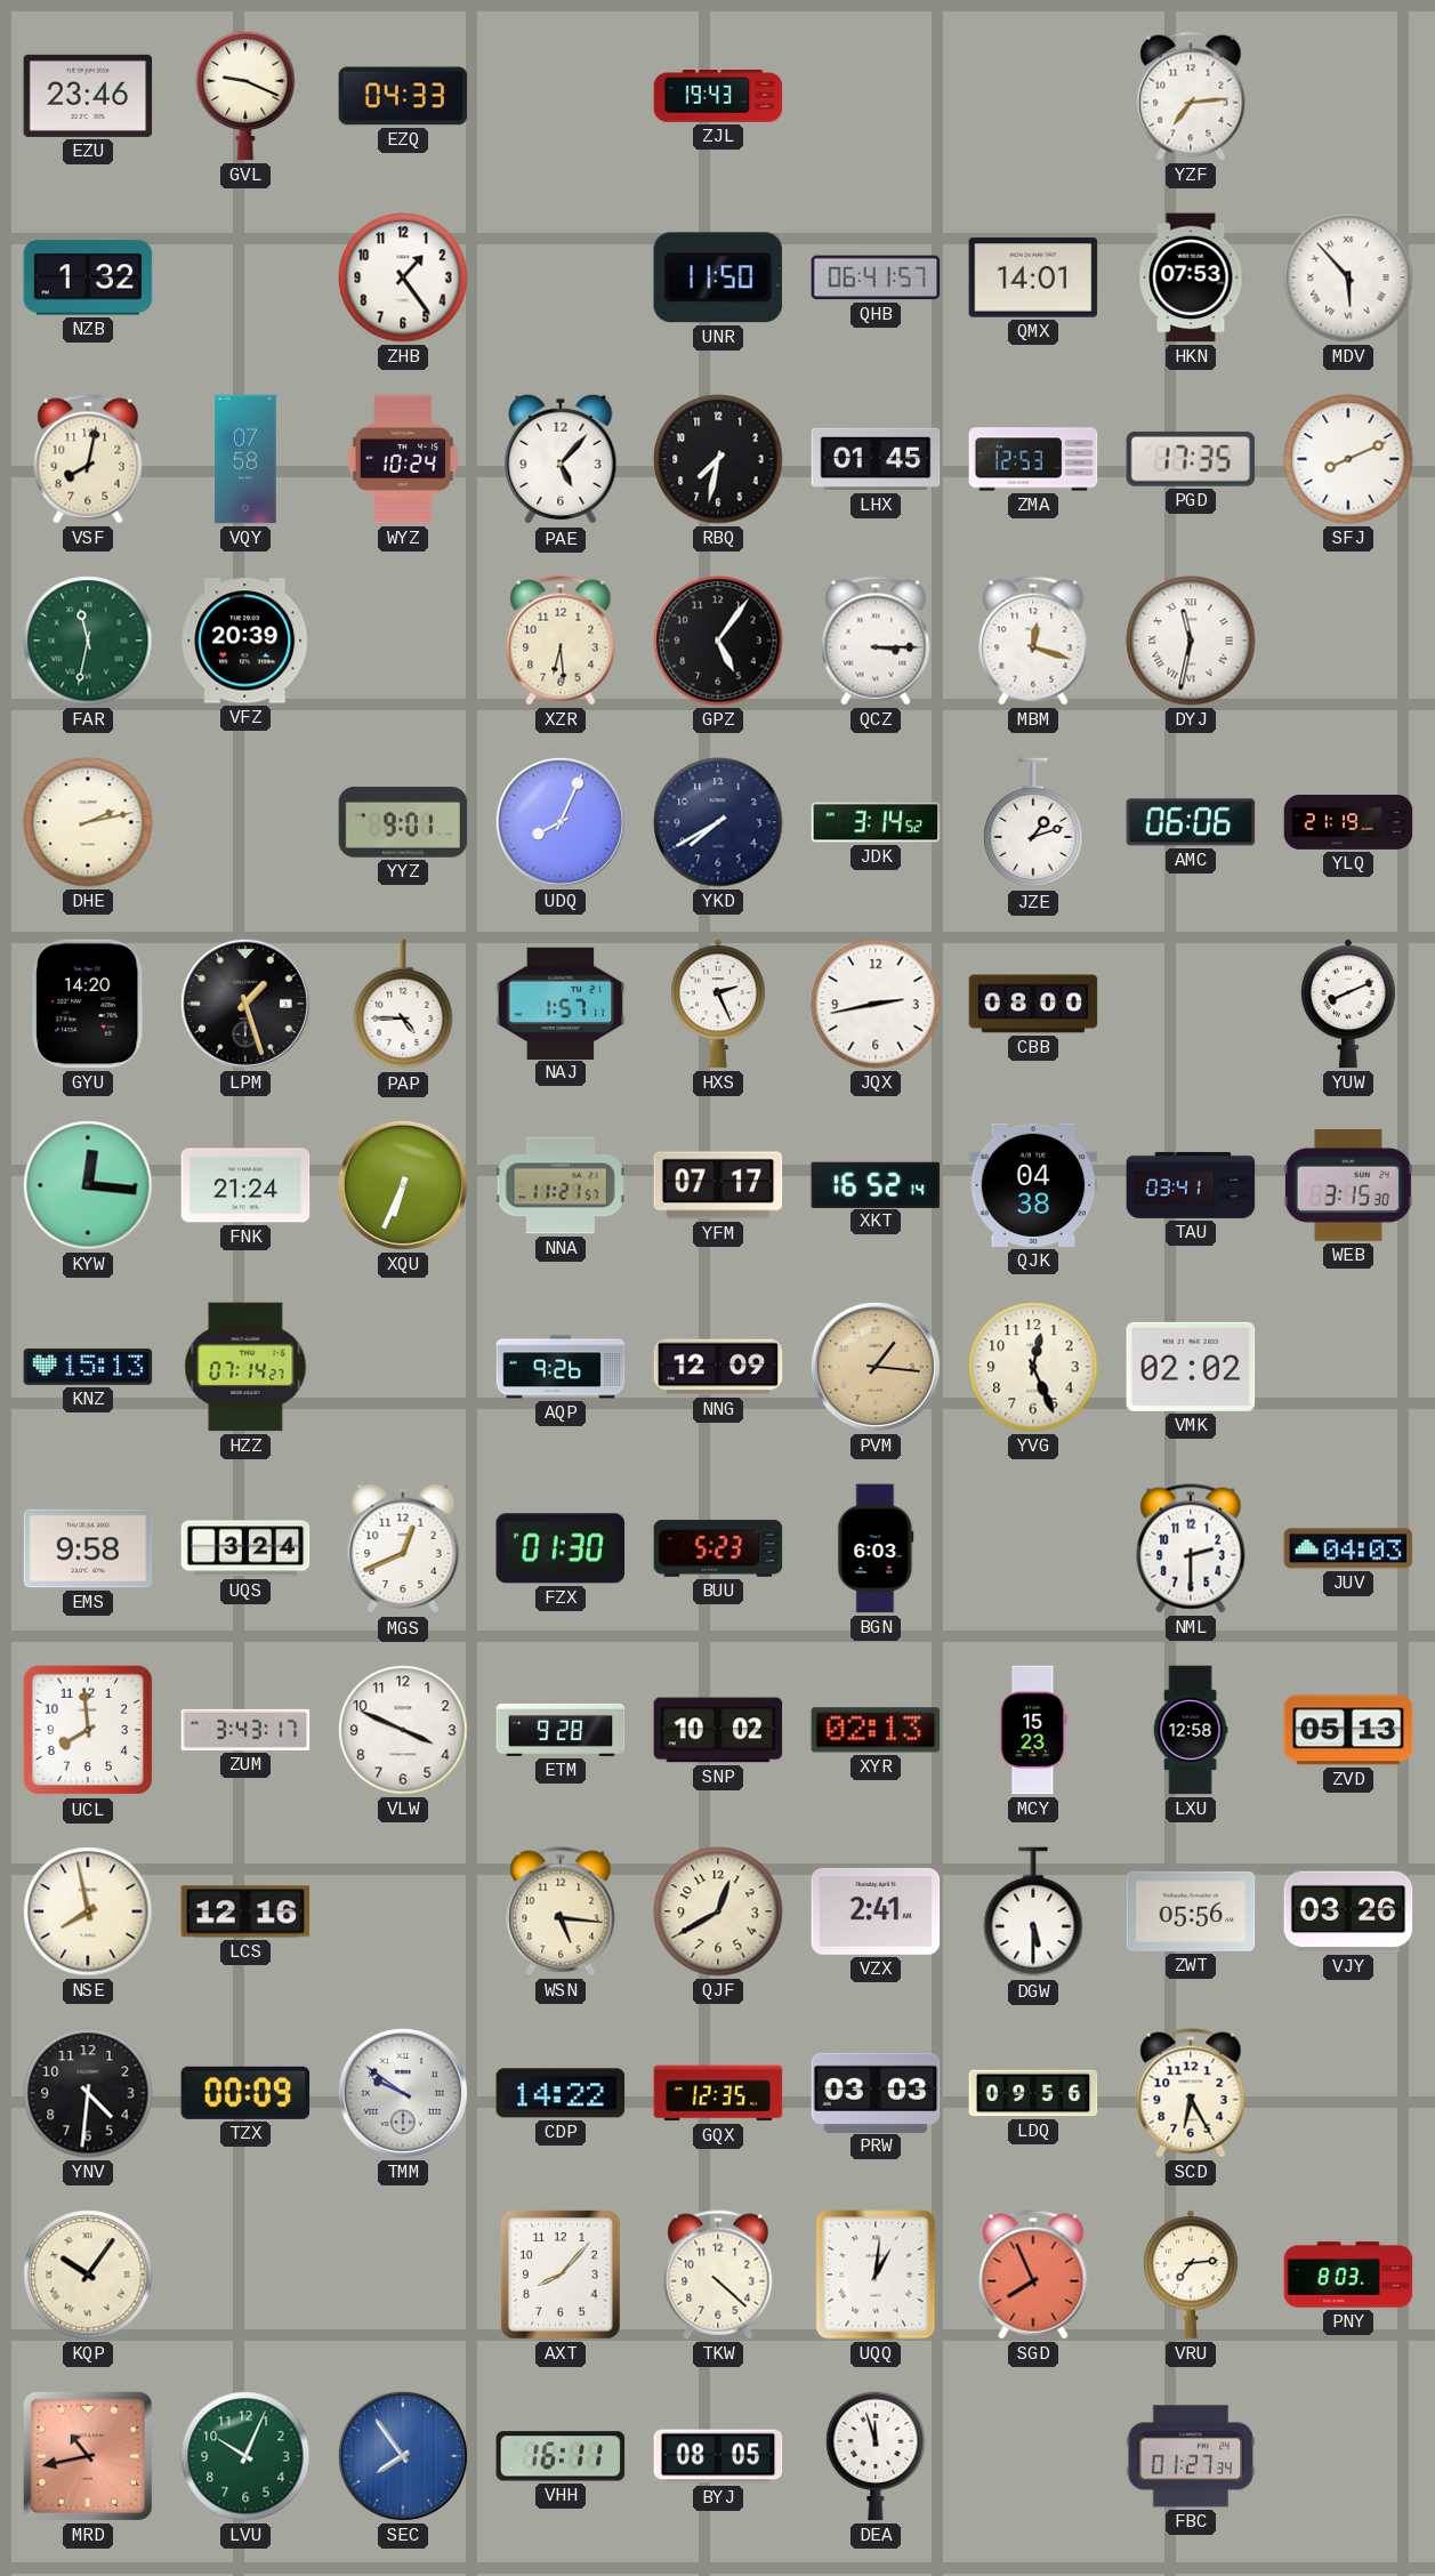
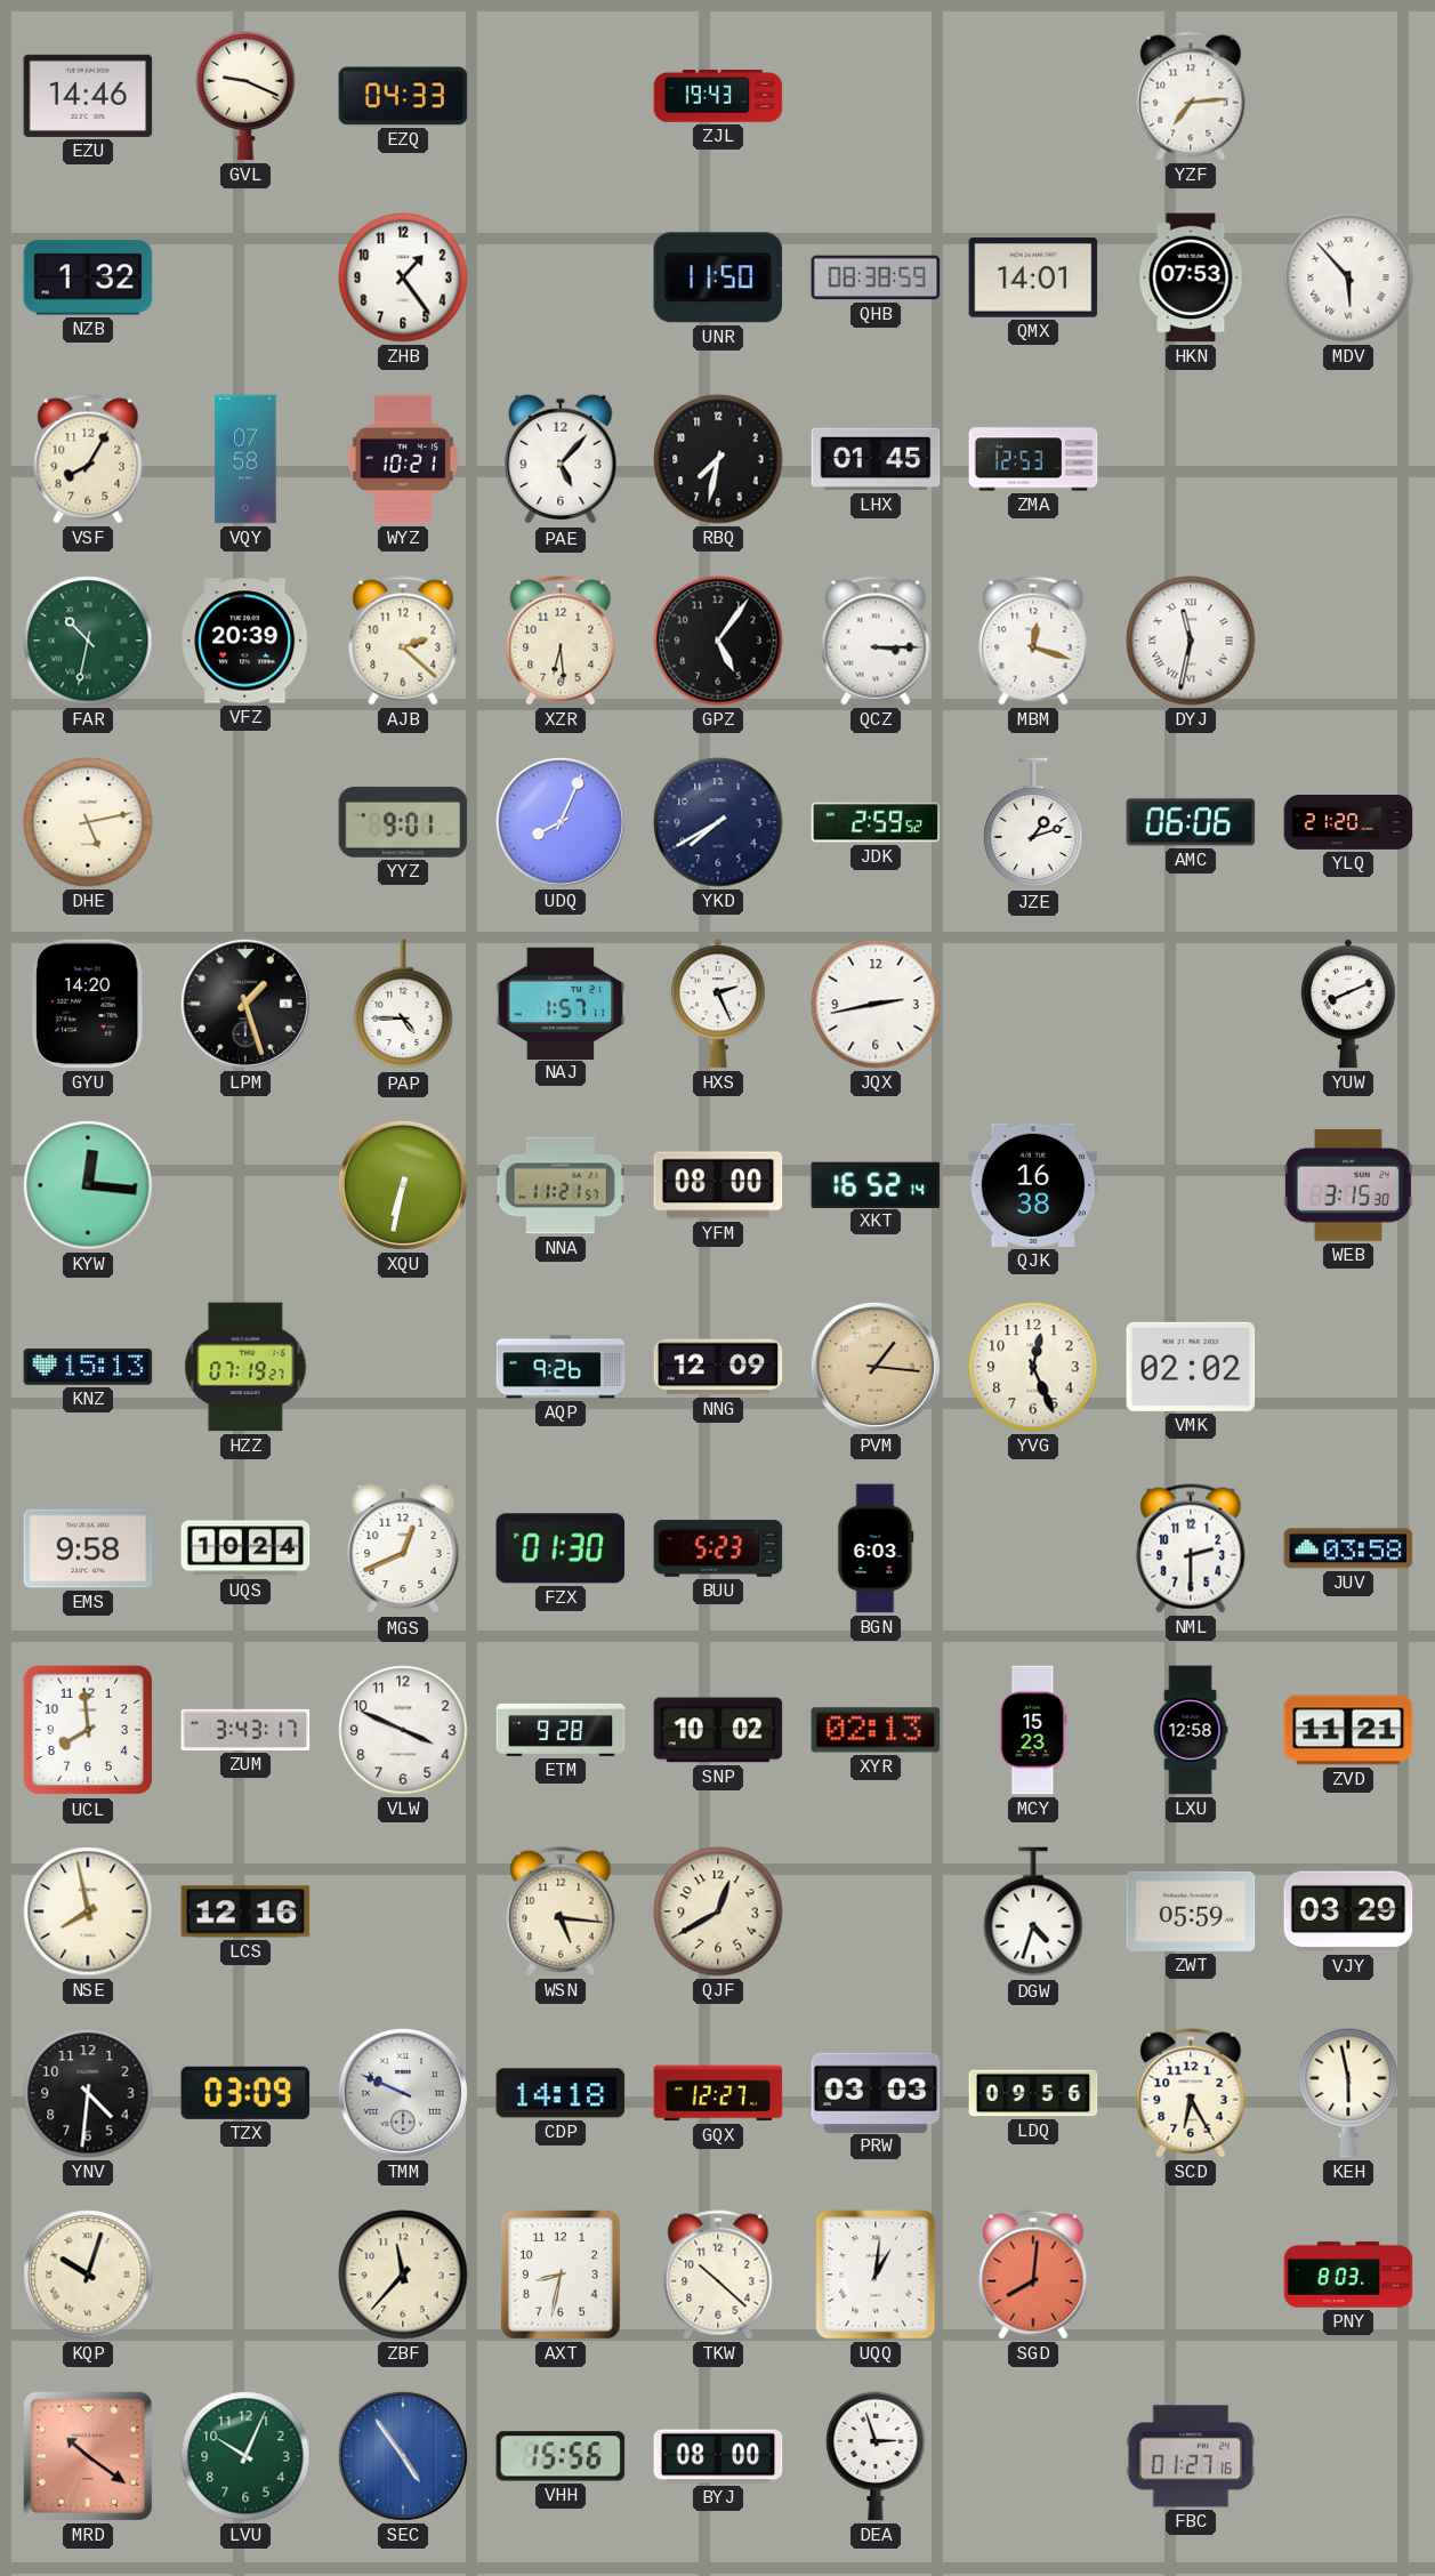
EZU: 23:46 -> 14:46 (88, 96)
QHB: 06:41 -> 08:38 (876, 277)
VSF: 8:02 -> 8:05 (88, 459)
WYZ: 10:24 -> 10:21 (403, 459)
PGD: 17:35 -> none (1191, 459)
SFJ: 8:11 -> none (1348, 459)
FAR: 11:32 -> 10:32 (88, 641)
AJB: none -> 2:22 (403, 641)
DHE: 2:13 -> 5:13 (88, 822)
JDK: 3:14 -> 2:59 (876, 822)
YLQ: 21:19 -> 21:20 (1348, 823)
CBB: 08:00 -> none (1033, 1004)
FNK: 21:24 -> none (245, 1185)
XQU: 6:34 -> 6:32 (403, 1185)
YFM: 07:17 -> 08:00 (718, 1185)
QJK: 04:38 -> 16:38 (1033, 1185)
TAU: 03:41 -> none (1191, 1185)
HZZ: 07:14 -> 07:19 (245, 1367)
UQS: 3:24 -> 10:24 (245, 1548)
JUV: 04:03 -> 03:58 (1348, 1548)
ZVD: 05:13 -> 11:21 (1348, 1730)
VZX: 2:41 -> none (876, 1911)
DGW: 5:30 -> 4:33 (1033, 1913)
ZWT: 05:56 -> 05:59 (1191, 1911)
VJY: 03:26 -> 03:29 (1348, 1911)
TZX: 00:09 -> 03:09 (245, 2093)
TMM: 9:51 -> 9:49 (403, 2093)
CDP: 14:22 -> 14:18 (561, 2093)
GQX: 12:35 -> 12:27 (718, 2093)
KEH: none -> 5:58 (1348, 2093)
KQP: 10:06 -> 10:03 (88, 2275)
ZBF: none -> 11:37 (403, 2275)
AXT: 8:07 -> 8:32 (561, 2275)
TKW: 4:22 -> 10:22 (718, 2275)
SGD: 7:56 -> 8:01 (1033, 2275)
VRU: 7:14 -> none (1191, 2275)
MRD: 10:43 -> 10:21 (88, 2456)
SEC: 7:54 -> 4:54 (403, 2456)
VHH: 16:11 -> 15:56 (561, 2456)
BYJ: 08:05 -> 08:00 (718, 2456)
DEA: 11:57 -> 2:57 (876, 2456)
FBC: 01:27:34 -> 01:27:16 (1191, 2456)
